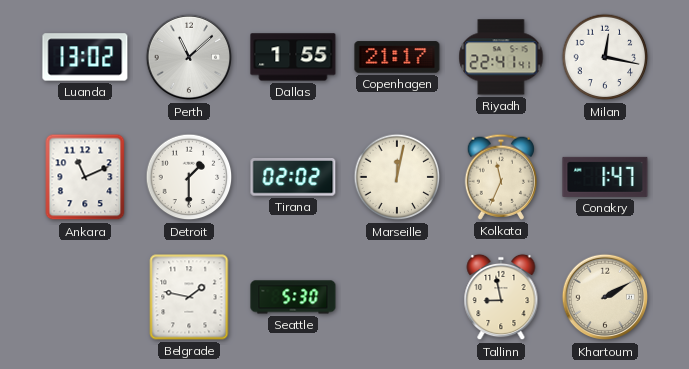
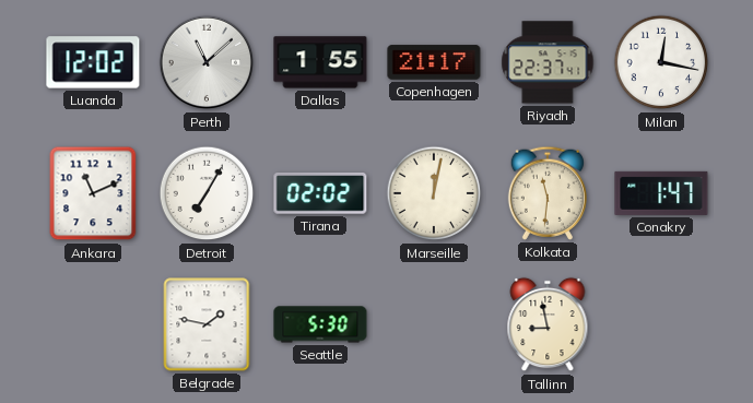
Luanda: 13:02 -> 12:02 (93, 62)
Riyadh: 22:41 -> 22:37 (548, 62)
Detroit: 1:30 -> 7:05 (207, 193)
Kolkata: 11:34 -> 11:31 (546, 193)
Khartoum: 2:10 -> none (605, 297)
